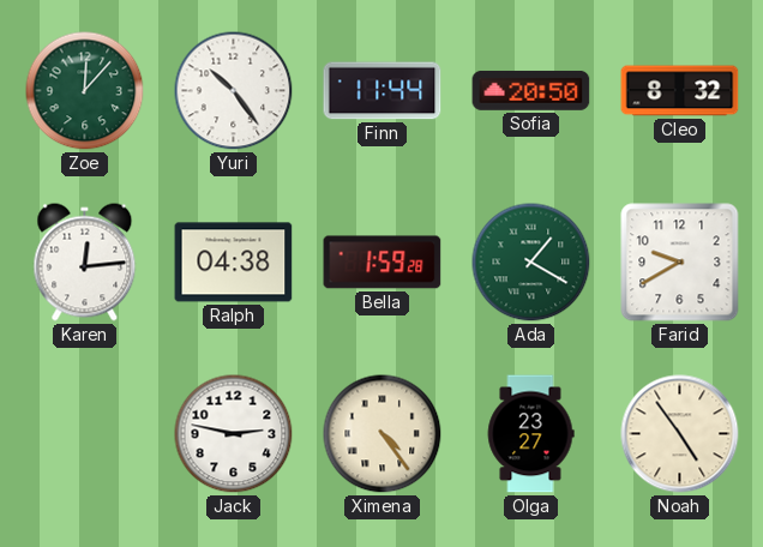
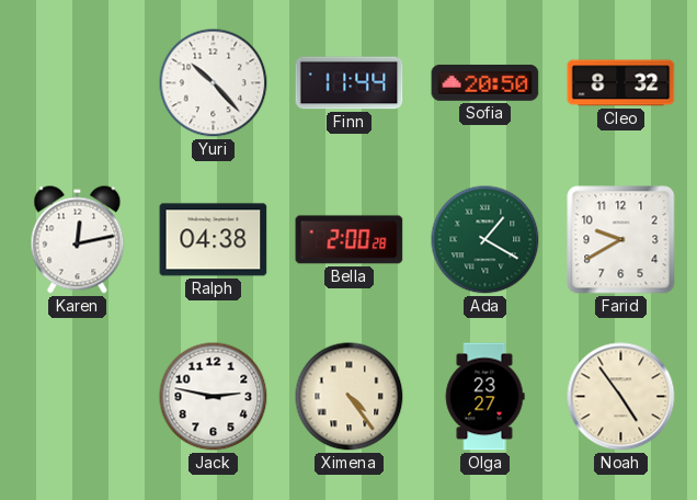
Zoe: 12:07 -> none (85, 91)
Yuri: 10:24 -> 10:23 (214, 83)
Karen: 12:14 -> 12:13 (78, 240)
Bella: 1:59 -> 2:00 (350, 240)
